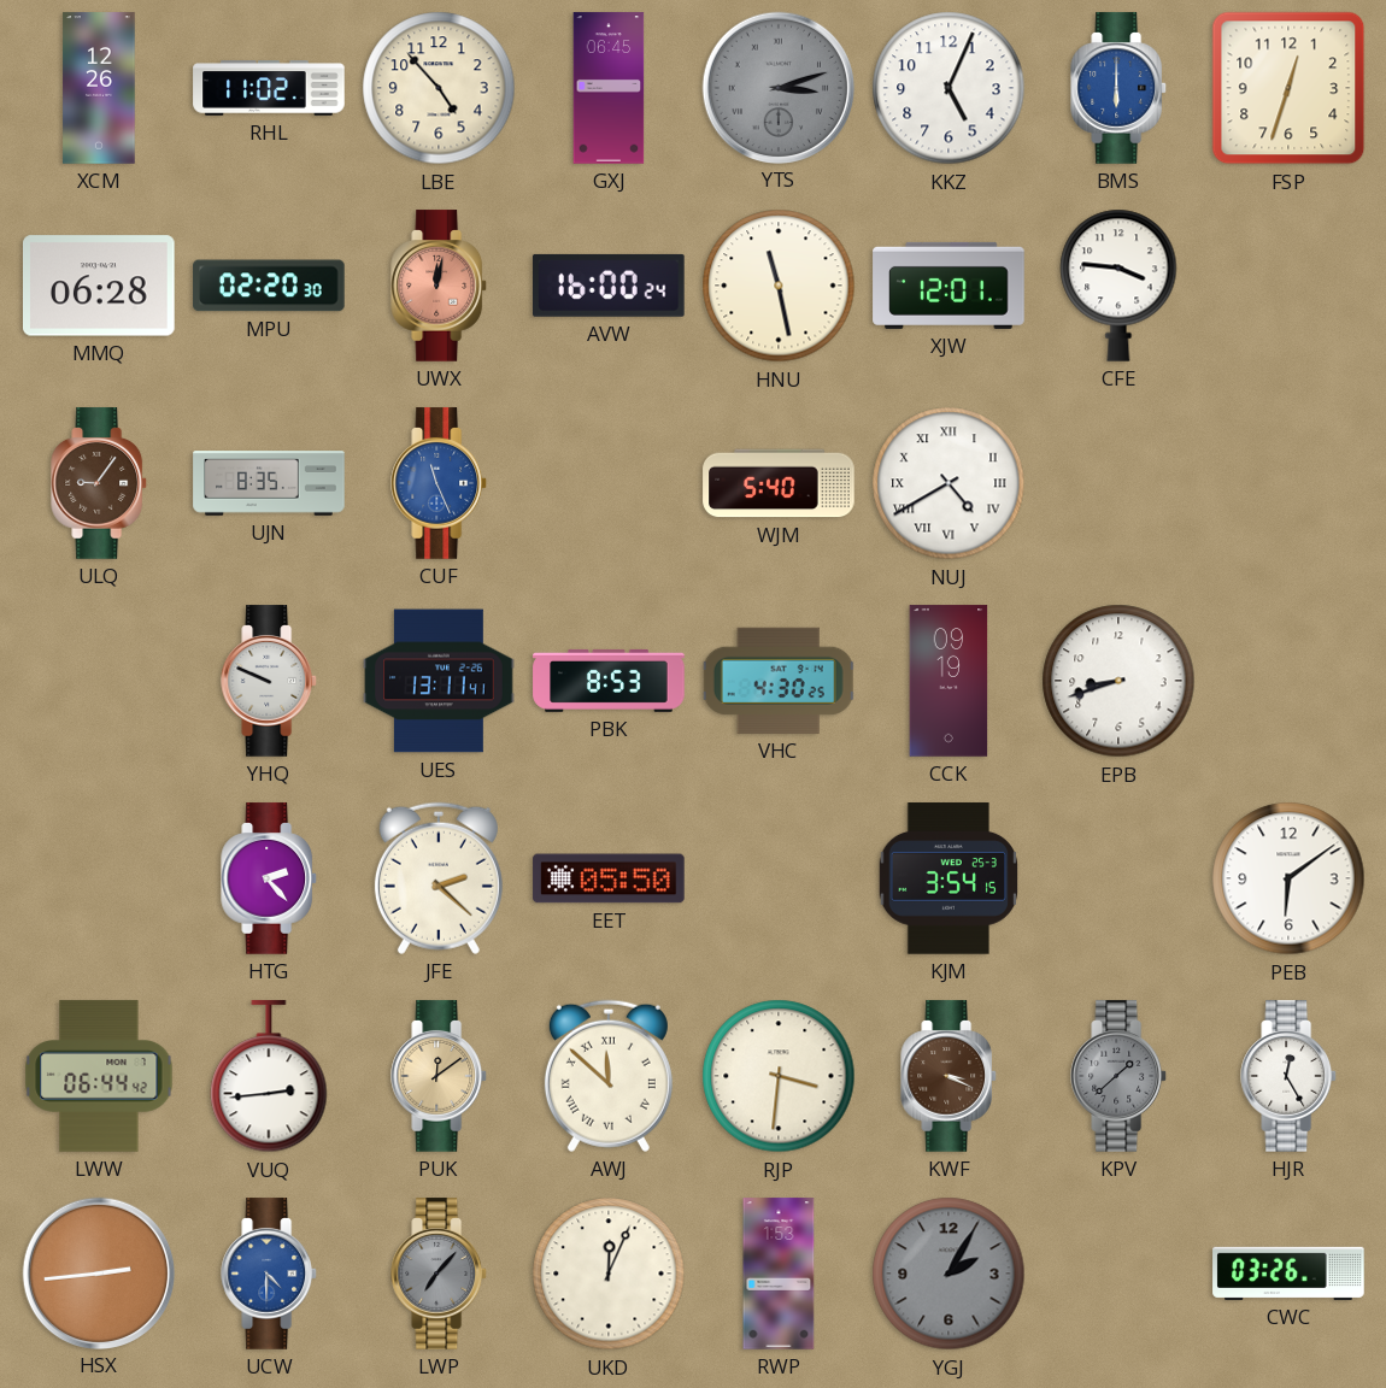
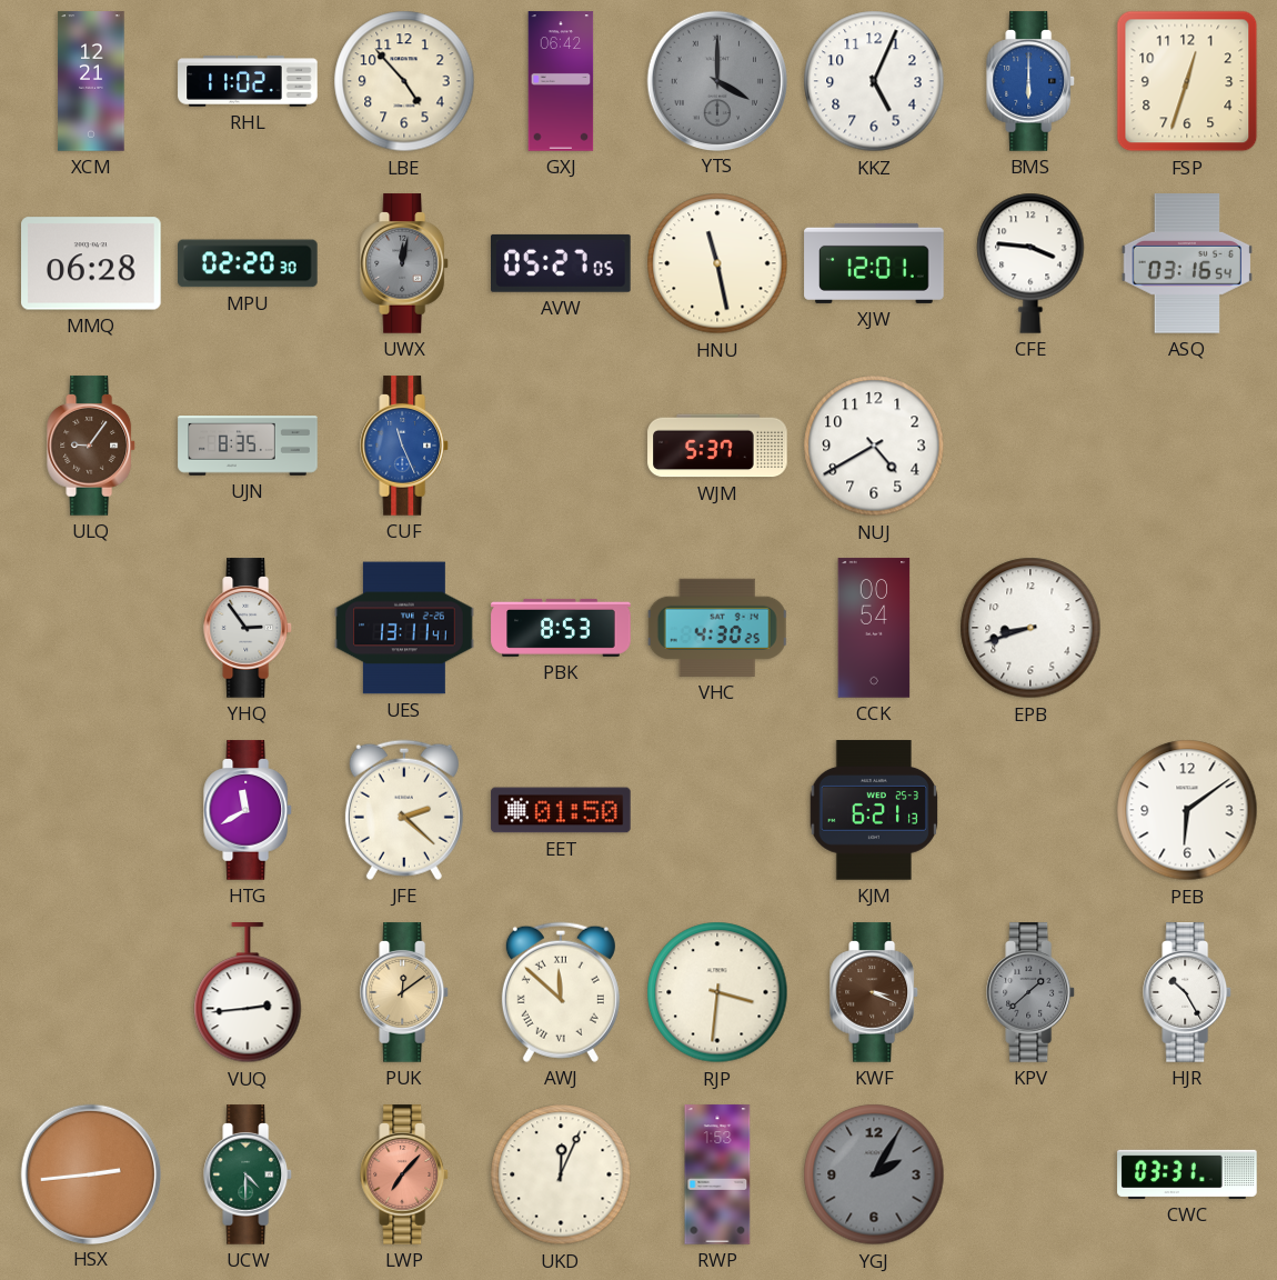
XCM: 12:26 -> 12:21 (91, 81)
GXJ: 06:45 -> 06:42 (561, 81)
YTS: 3:12 -> 4:00 (716, 80)
UWX dial: salmon -> grey (405, 263)
AVW: 16:00 -> 05:27 (562, 263)
ASQ: none -> 03:16 (1186, 263)
WJM: 5:40 -> 5:37 (717, 446)
NUJ numerals: Roman -> Arabic (874, 446)
YHQ: 9:49 -> 2:54 (249, 628)
CCK: 09:19 -> 00:54 (874, 628)
HTG: 2:23 -> 11:40 (249, 810)
EET: 05:50 -> 01:50 (561, 810)
KJM: 3:54 -> 6:21 (874, 810)
LWW: 06:44 -> none (99, 1076)
HJR: 12:25 -> 10:25 (1188, 992)
UCW dial: blue -> green (249, 1174)
LWP dial: grey -> salmon (405, 1174)
CWC: 03:26 -> 03:31 (1187, 1174)
